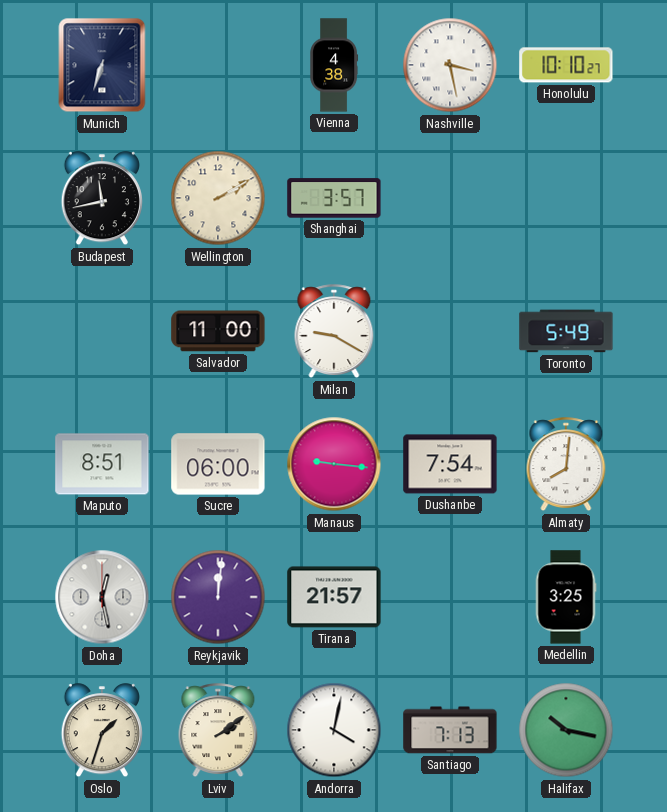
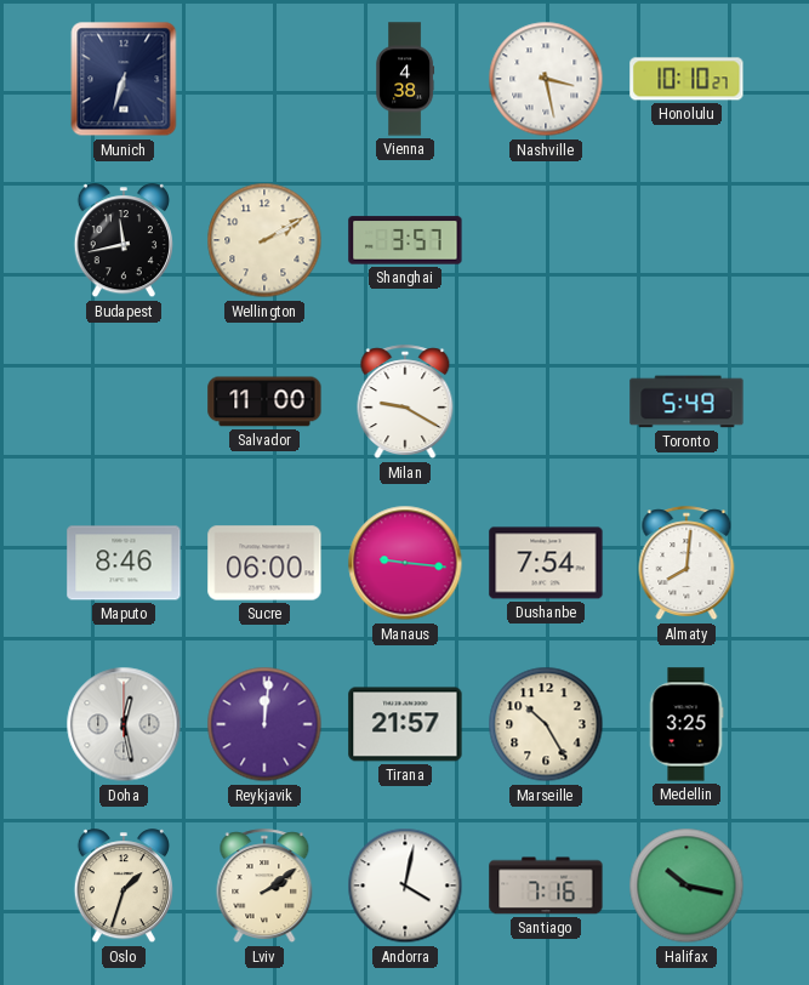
Maputo: 8:51 -> 8:46 (124, 563)
Marseille: none -> 10:25 (546, 724)
Santiago: 7:13 -> 7:16 (546, 886)
